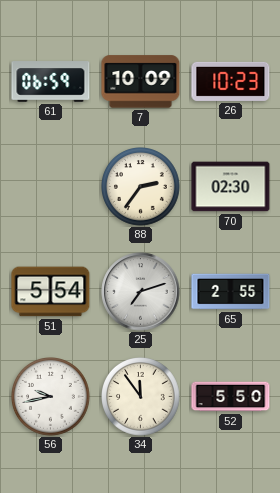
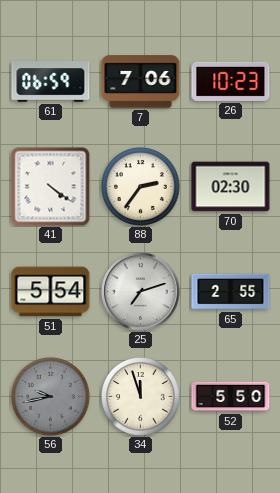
7: 10:09 -> 7:06 (141, 82)
41: none -> 4:21 (51, 187)
56 dial: white -> grey (51, 397)
34: 11:54 -> 11:57 (141, 397)
